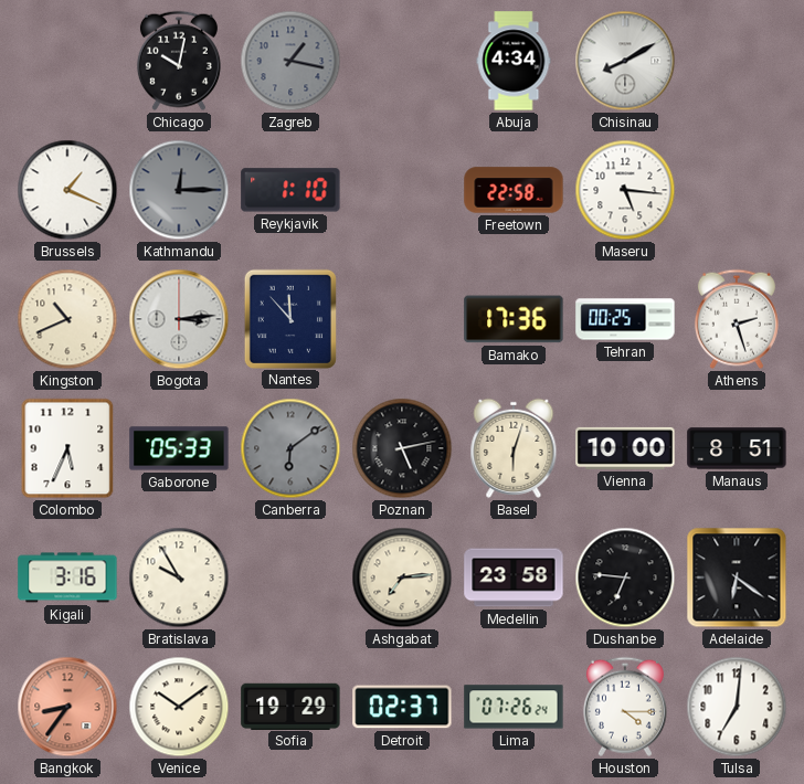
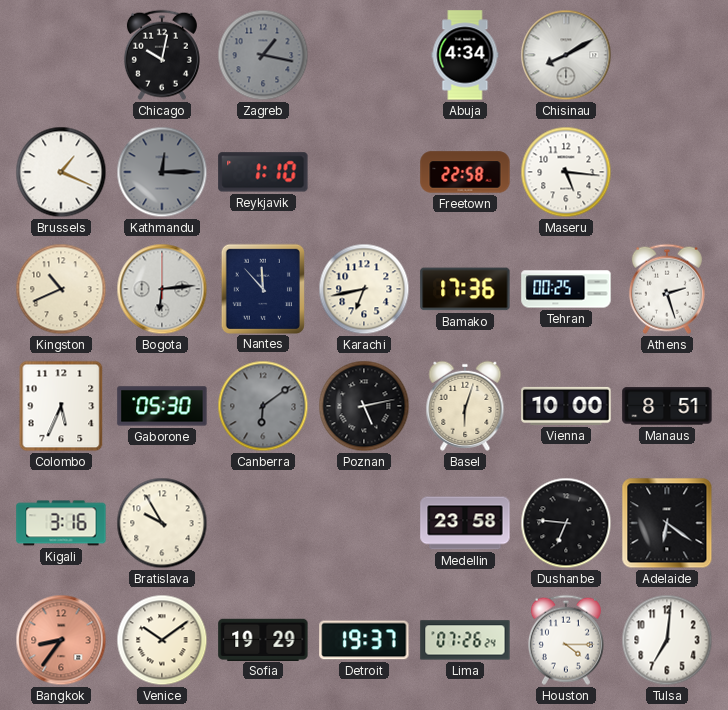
Bogota: 3:14 -> 6:14 (162, 289)
Karachi: none -> 6:43 (364, 289)
Gaborone: 05:33 -> 05:30 (162, 406)
Ashgabat: 7:14 -> none (402, 578)
Detroit: 02:37 -> 19:37 (364, 640)
